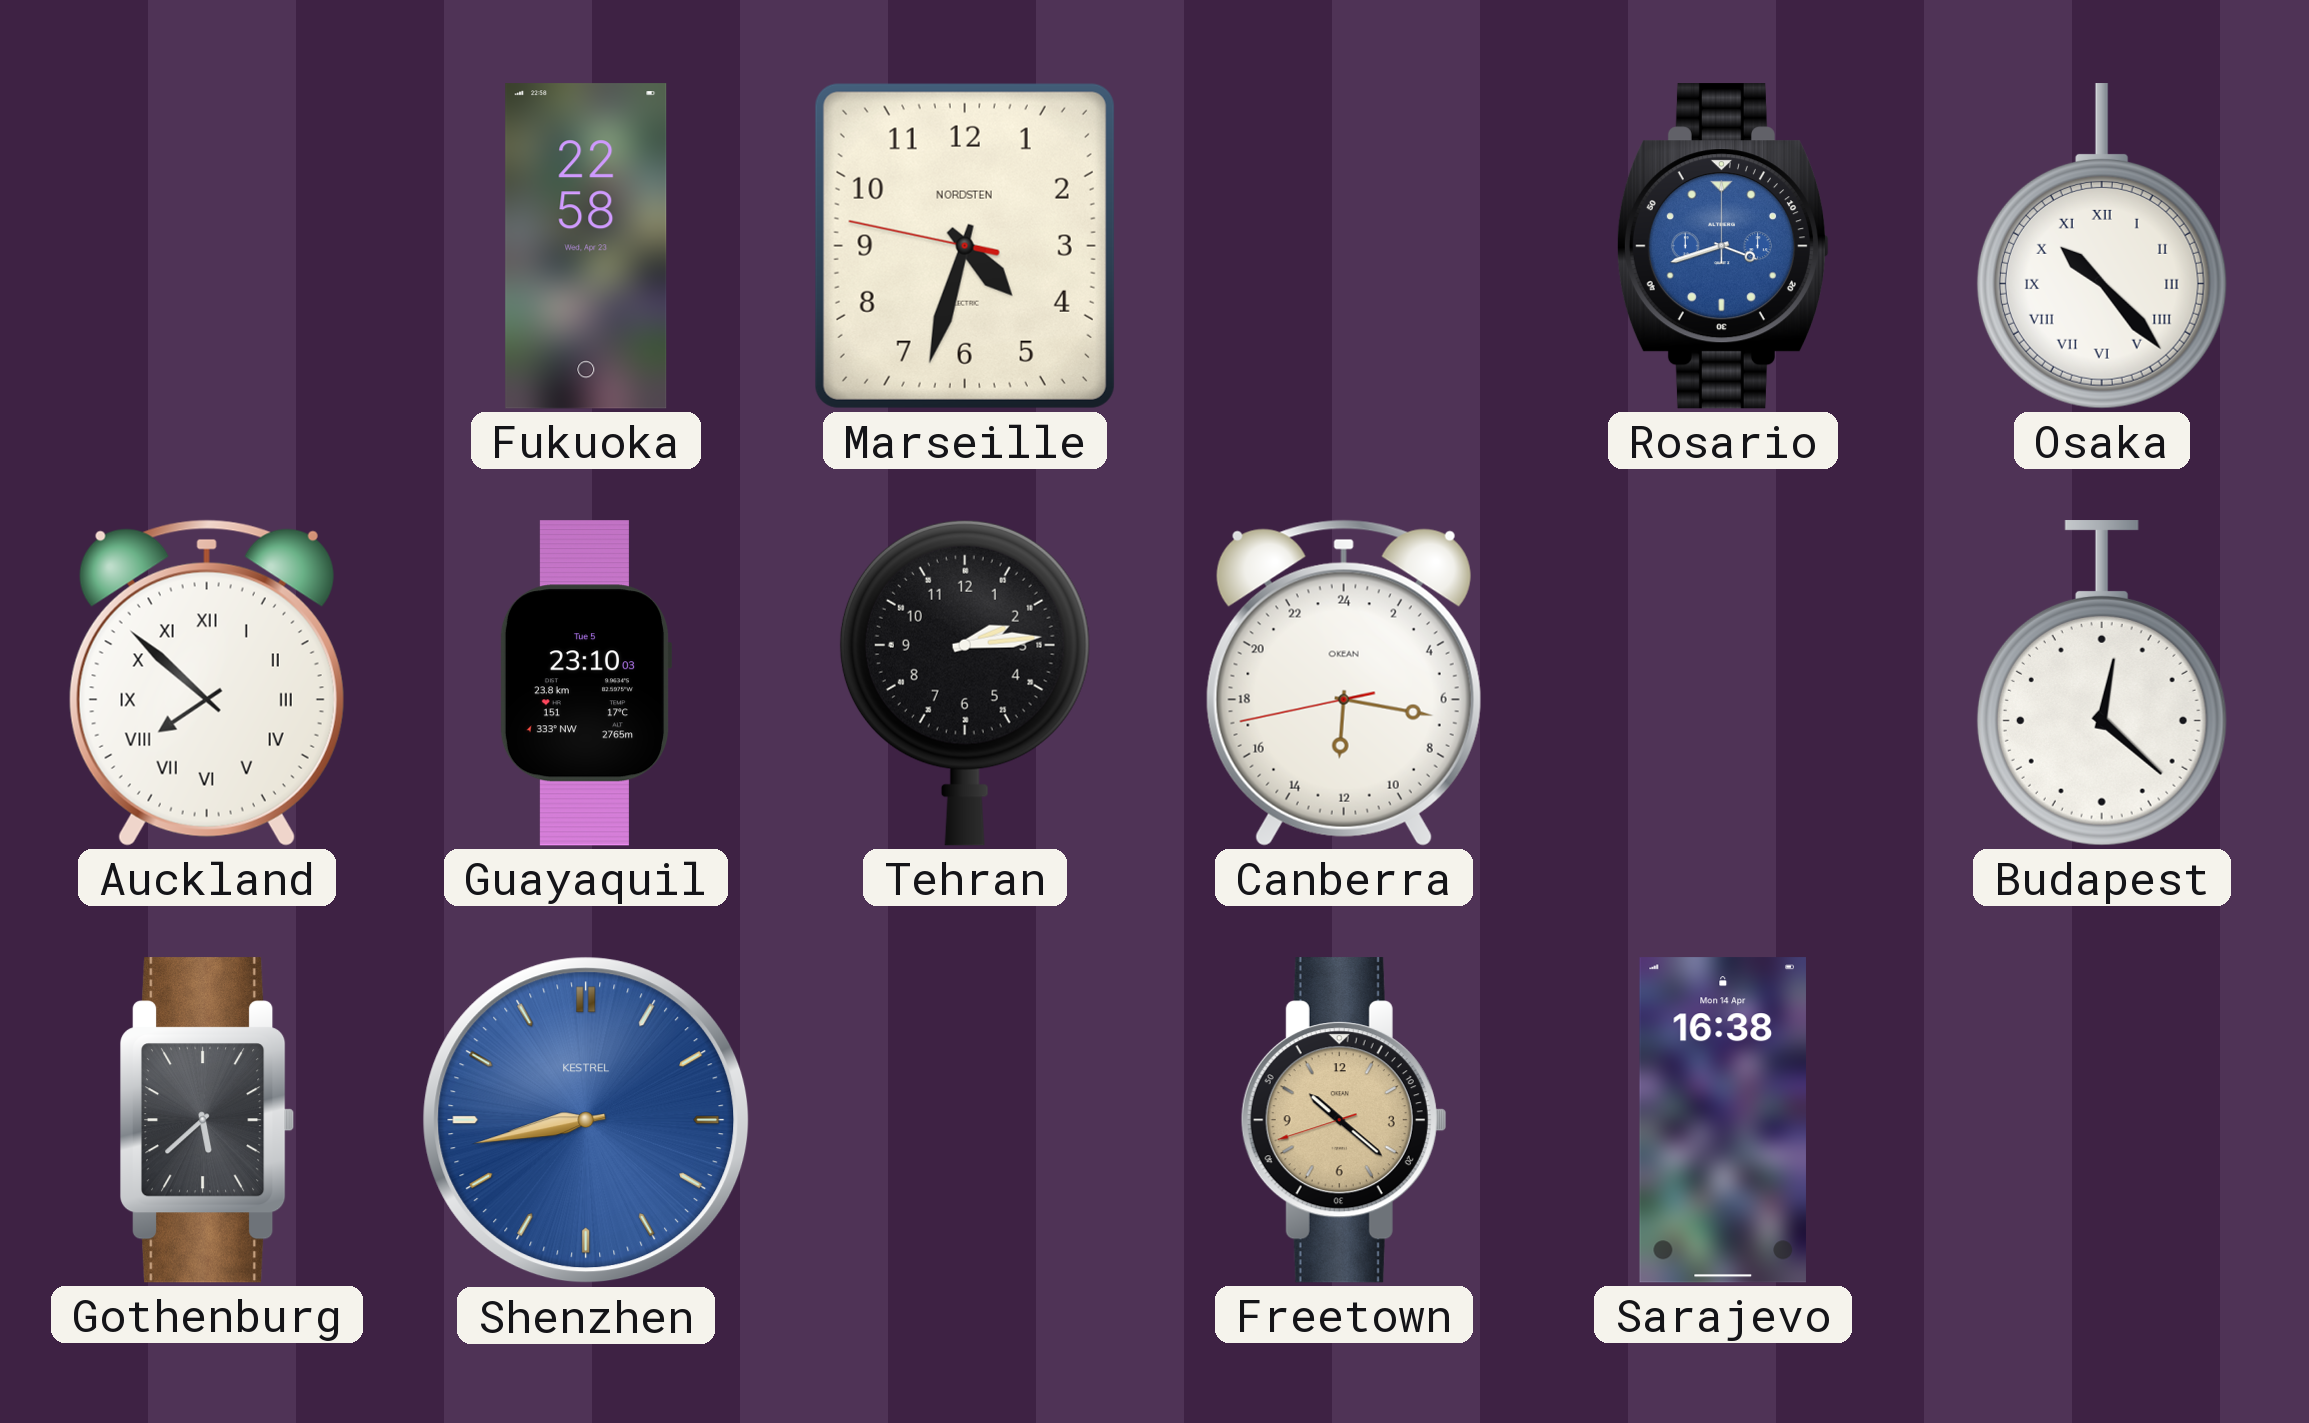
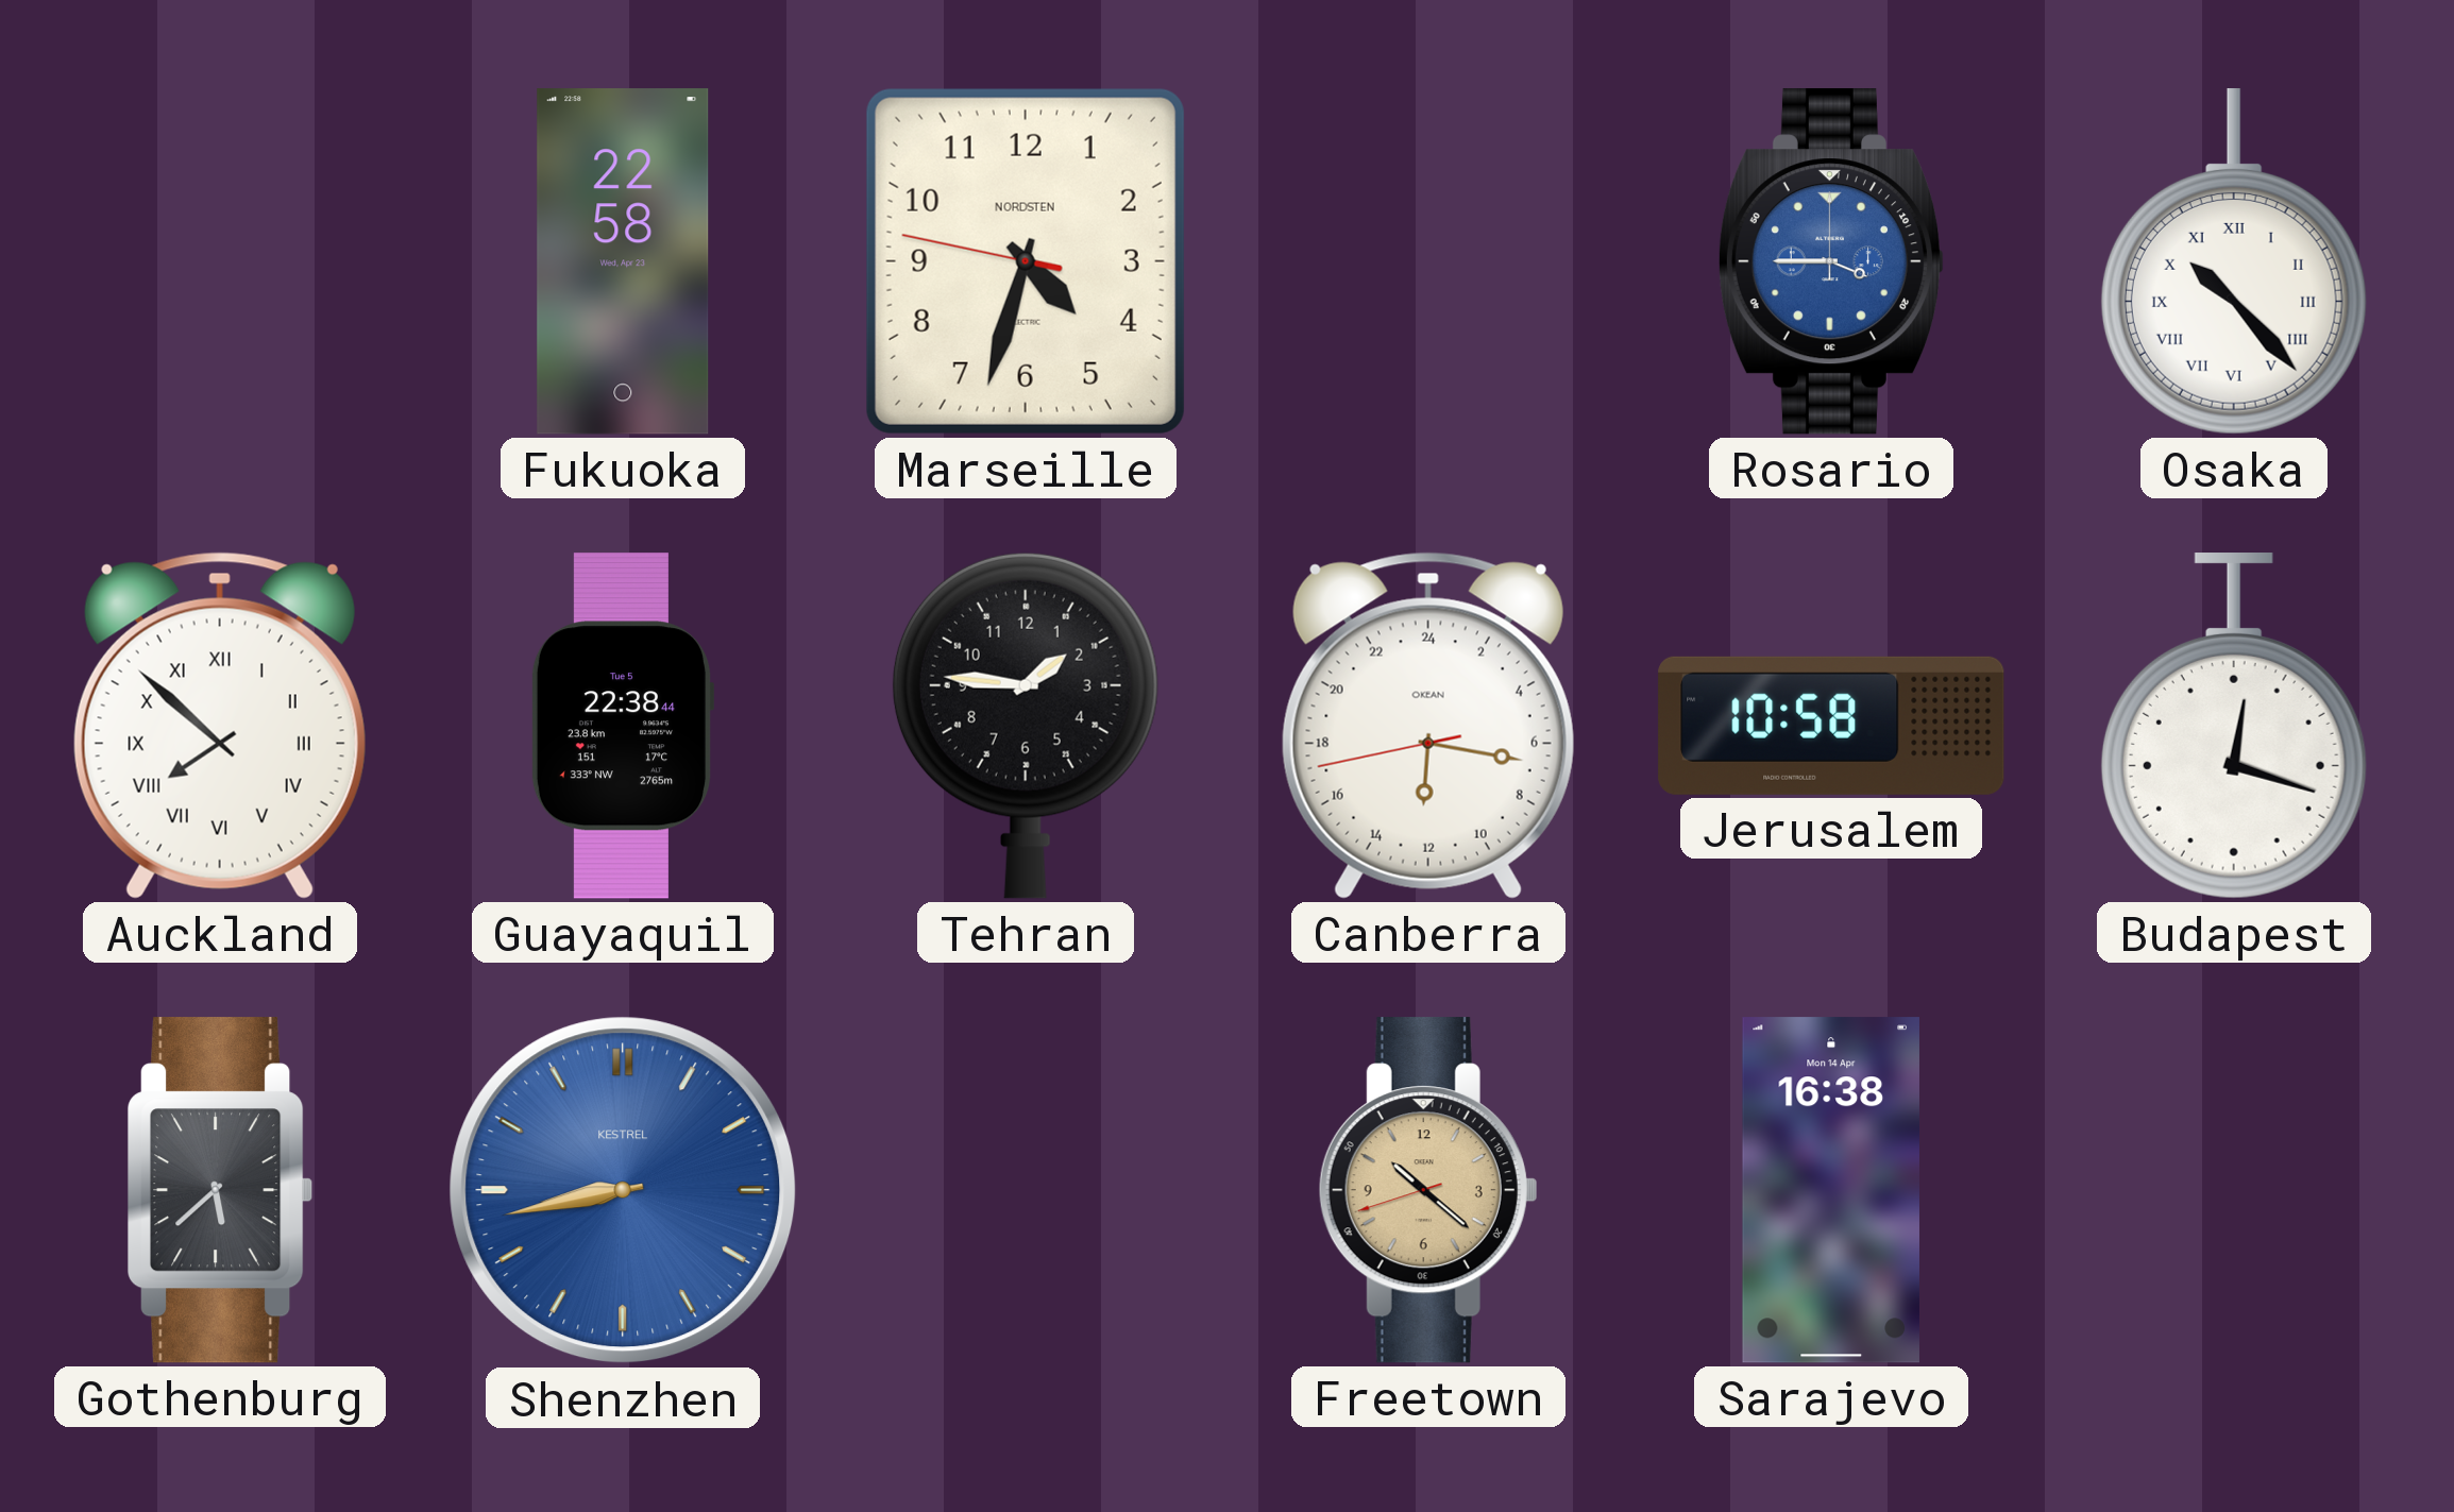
Rosario: 3:42 -> 3:45 (1830, 261)
Guayaquil: 23:10 -> 22:38 (623, 726)
Tehran: 2:14 -> 1:46 (1026, 726)
Jerusalem: none -> 10:58 (1831, 726)
Budapest: 12:22 -> 12:18 (2234, 726)
